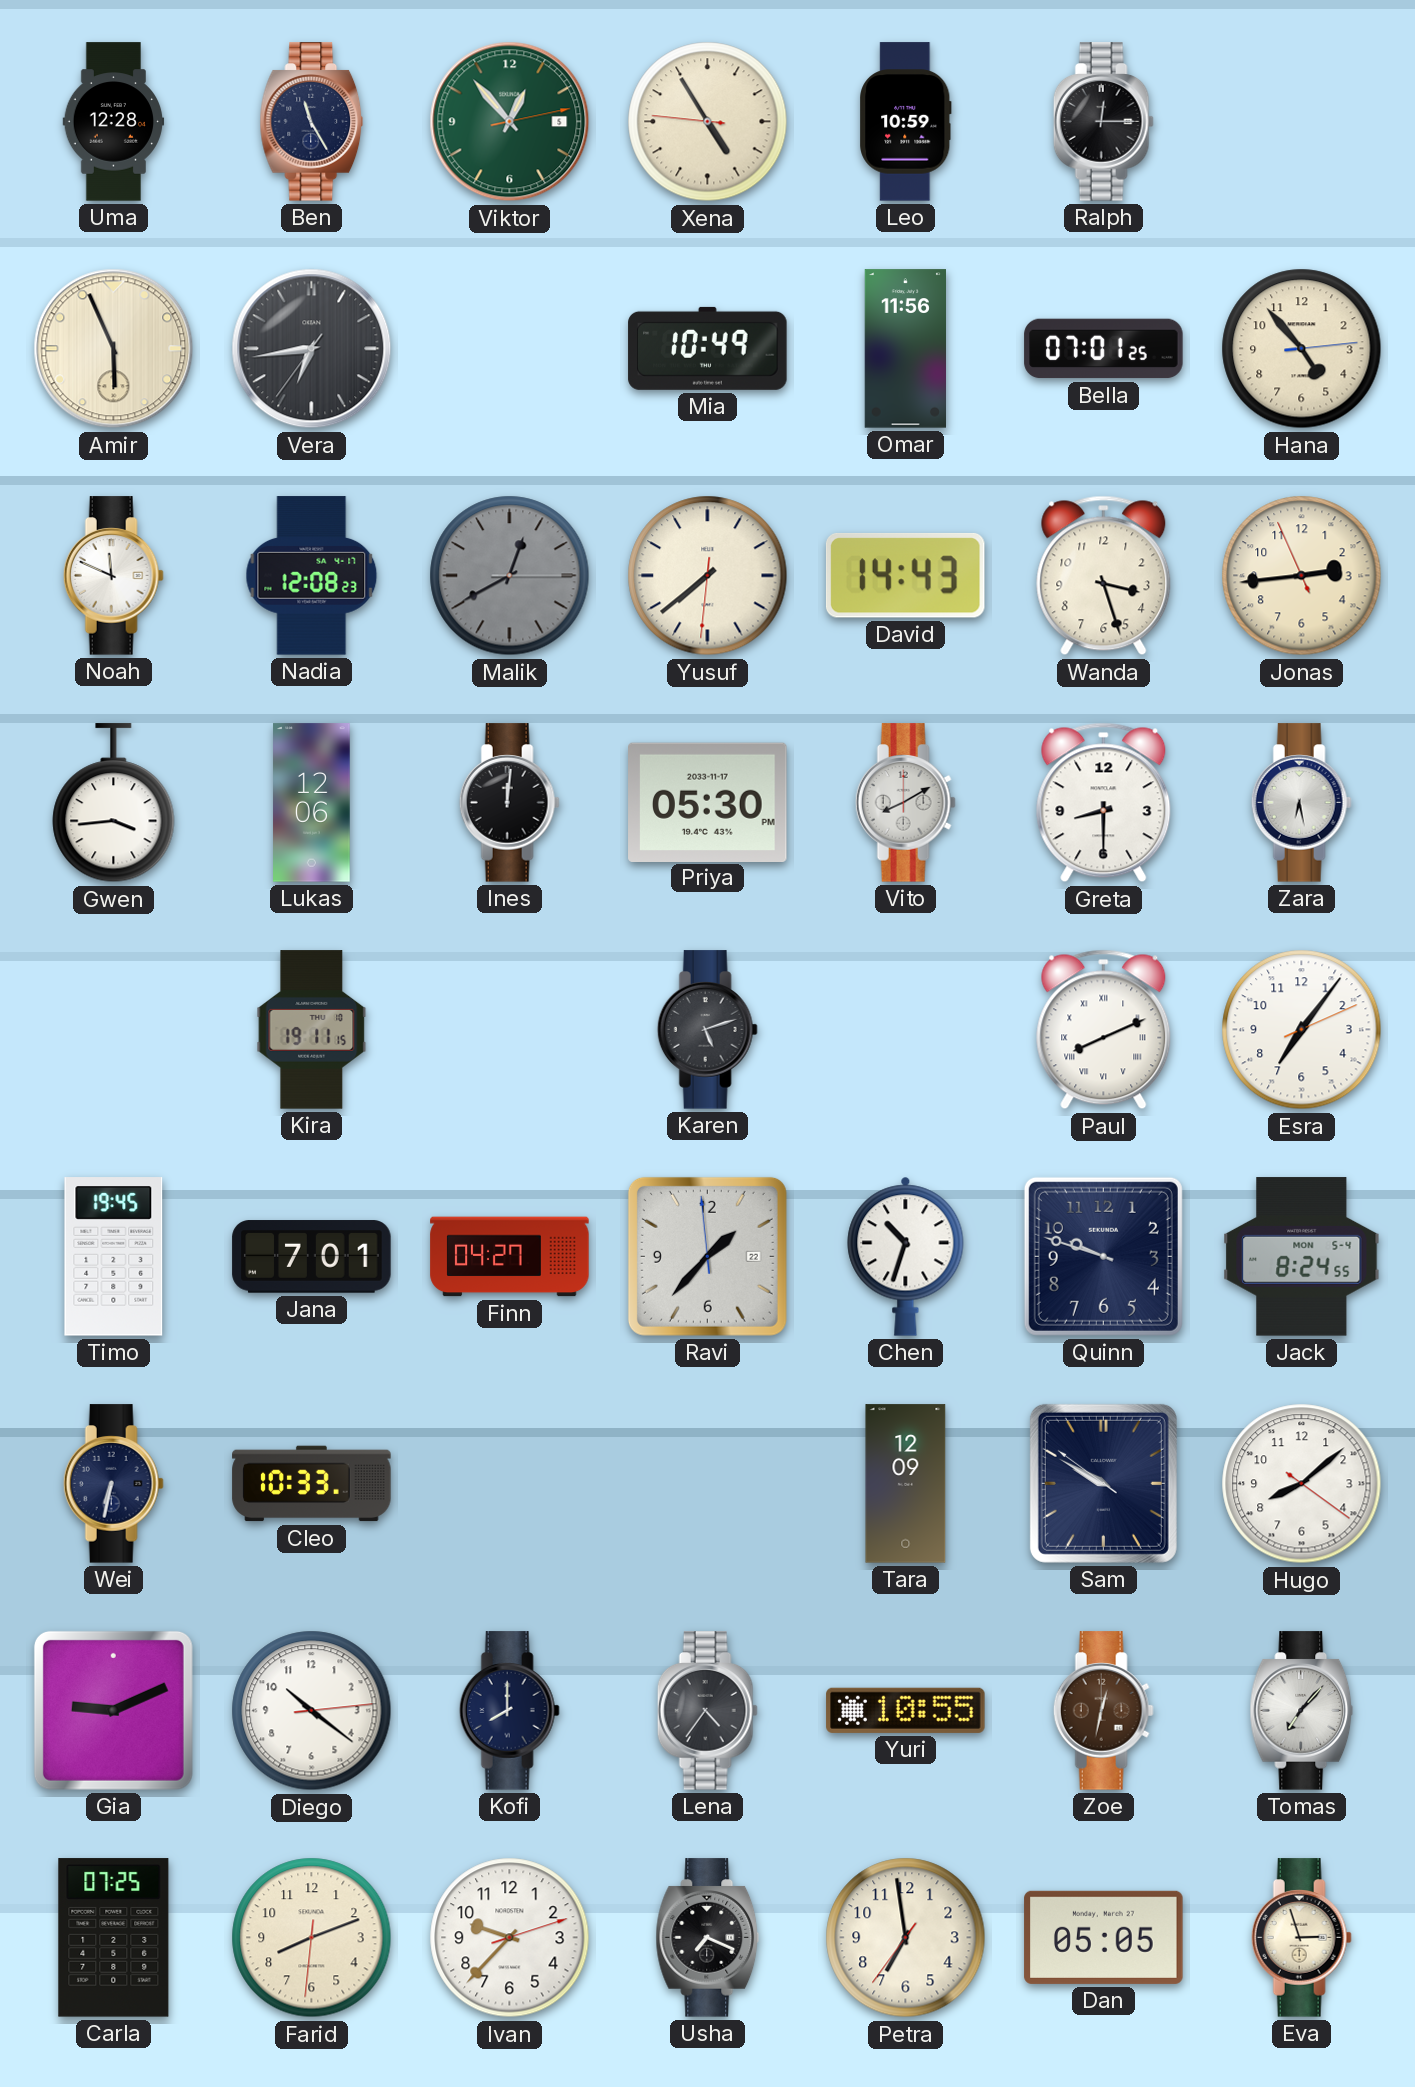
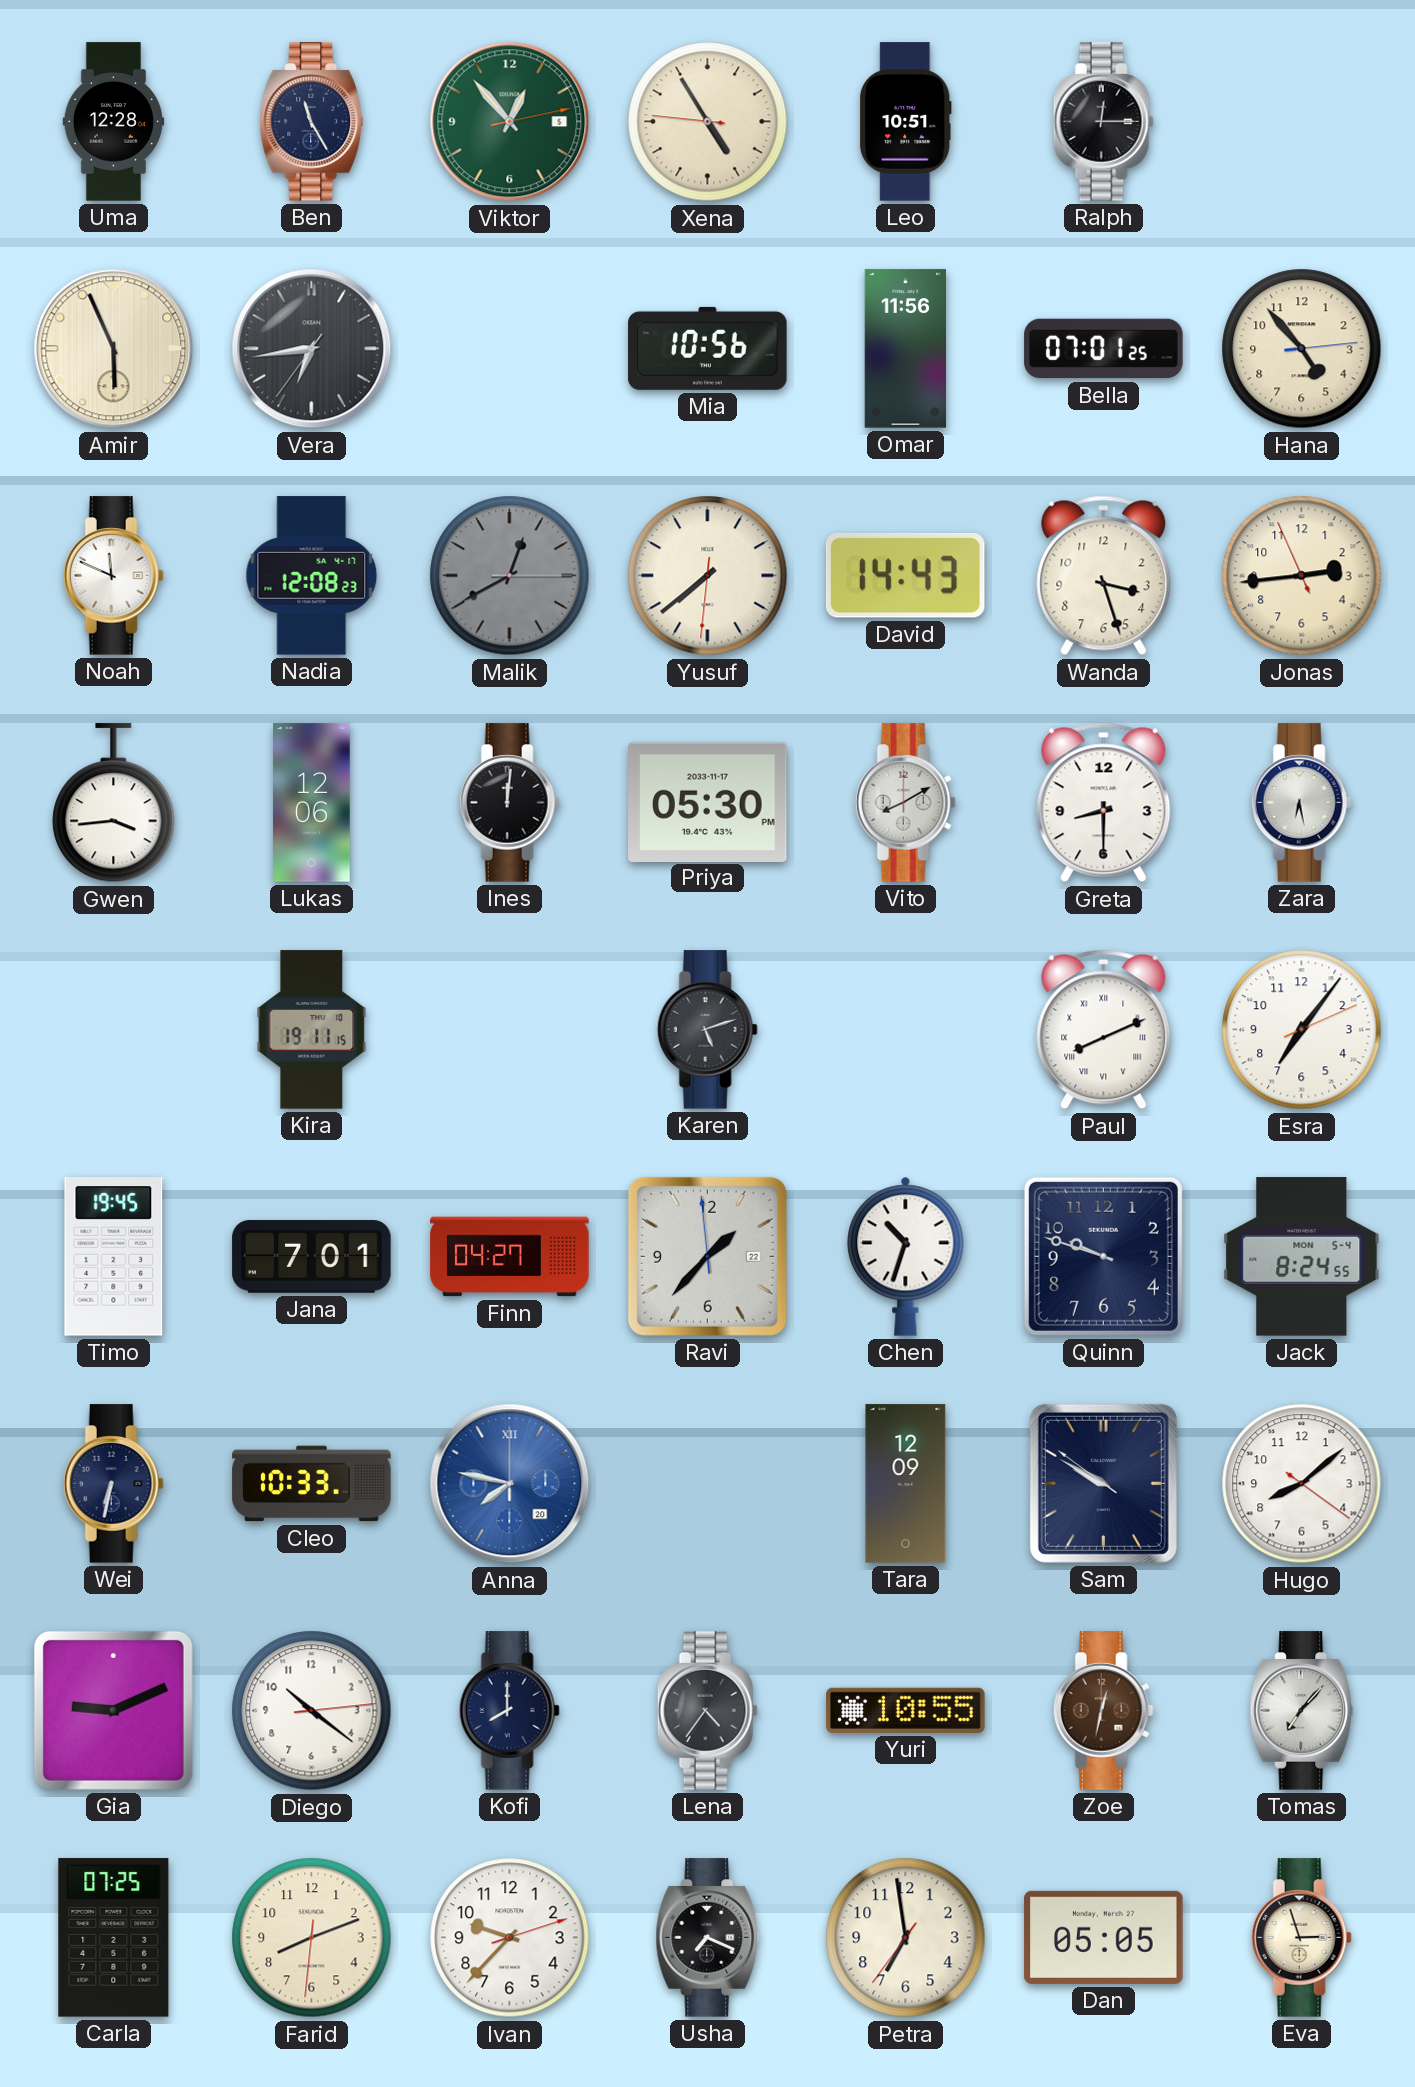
Leo: 10:59 -> 10:51 (906, 122)
Mia: 10:49 -> 10:56 (708, 348)
Anna: none -> 7:47 (510, 1484)
